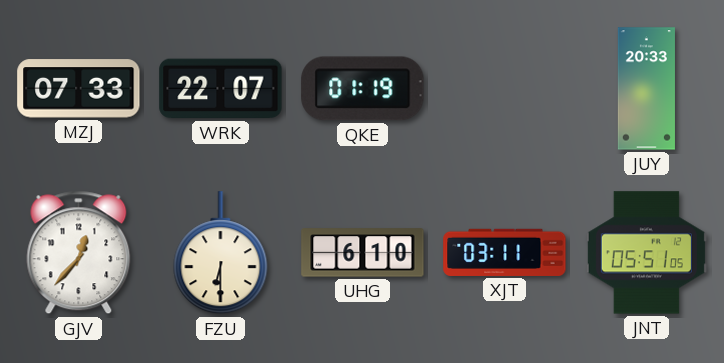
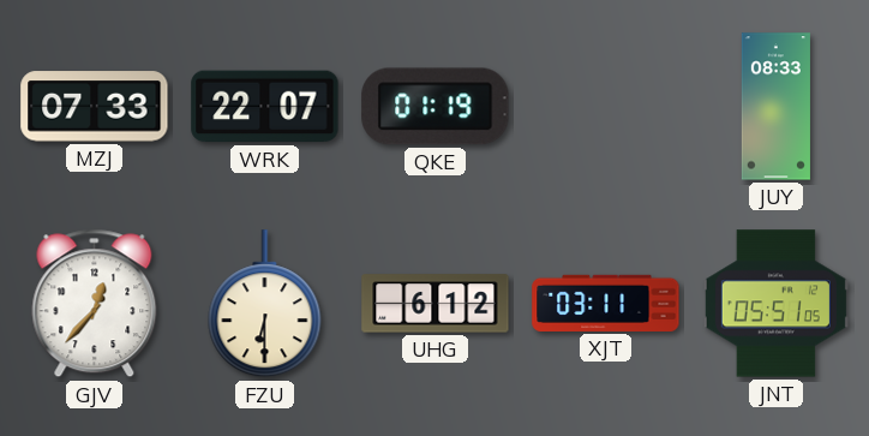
JUY: 20:33 -> 08:33 (775, 107)
UHG: 6:10 -> 6:12 (436, 304)
